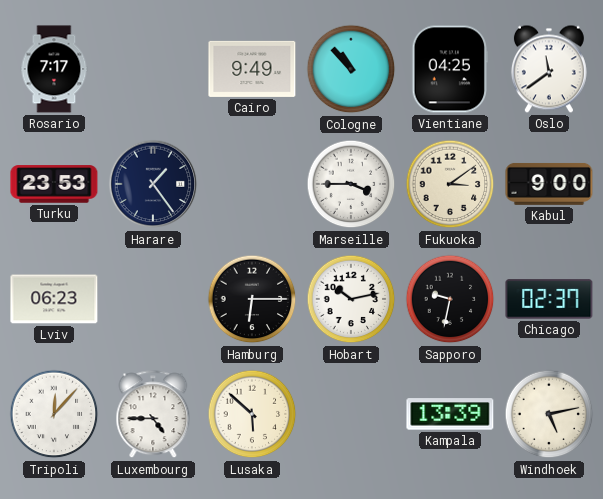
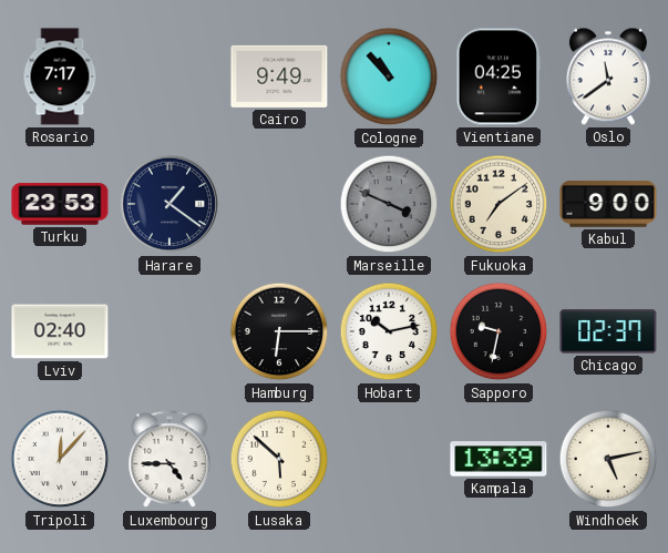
Harare: 1:24 -> 1:21 (169, 204)
Marseille: 3:45 -> 3:49 (389, 204)
Marseille dial: white -> grey (389, 204)
Fukuoka: 3:09 -> 7:09 (499, 204)
Lviv: 06:23 -> 02:40 (60, 331)
